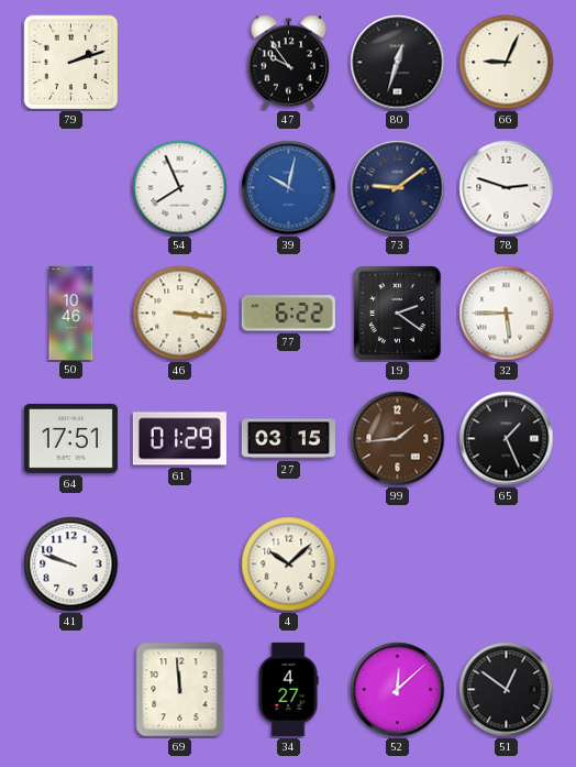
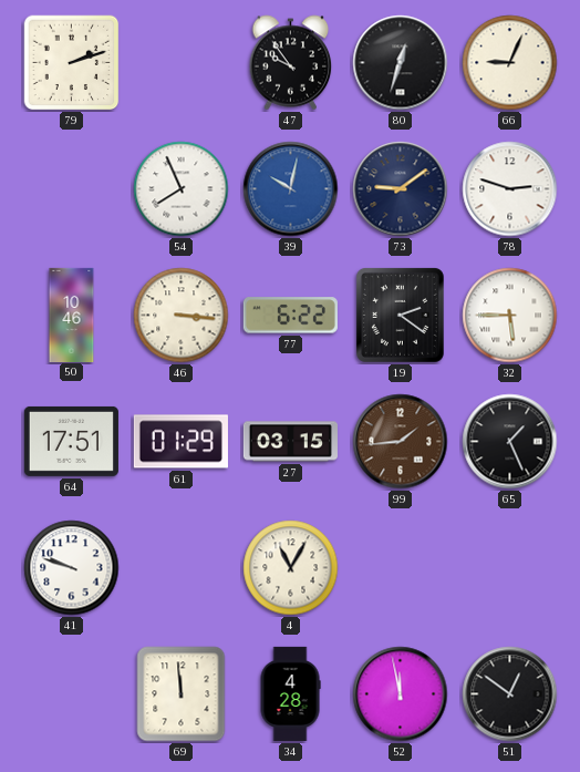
4: 10:08 -> 11:05 (291, 568)
34: 4:27 -> 4:28 (290, 693)
52: 12:08 -> 11:58 (401, 694)
